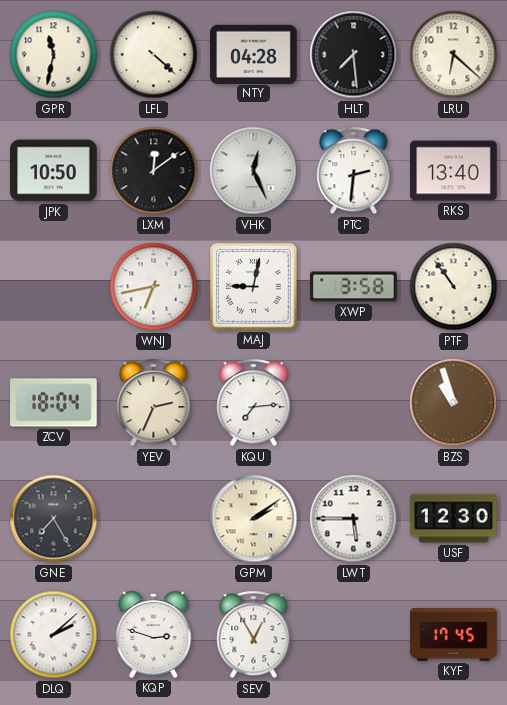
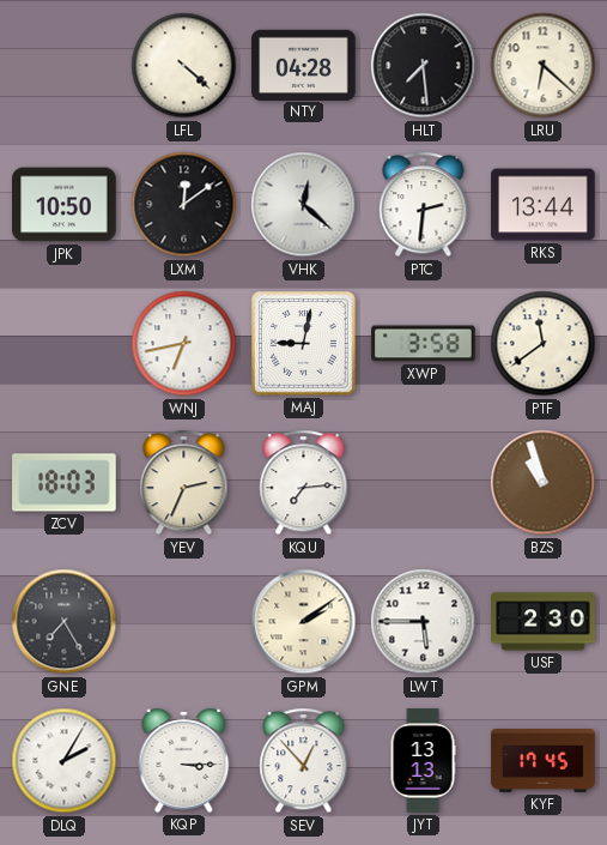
GPR: 11:32 -> none (54, 55)
VHK: 12:26 -> 12:22 (304, 205)
RKS: 13:40 -> 13:44 (544, 205)
PTF: 10:54 -> 11:39 (544, 344)
ZCV: 18:04 -> 18:03 (65, 483)
USF: 12:30 -> 2:30 (544, 622)
DLQ: 2:08 -> 2:05 (65, 761)
KQP: 2:48 -> 3:15 (184, 760)
SEV: 12:55 -> 12:53 (304, 761)
JYT: none -> 13:13 (423, 761)
